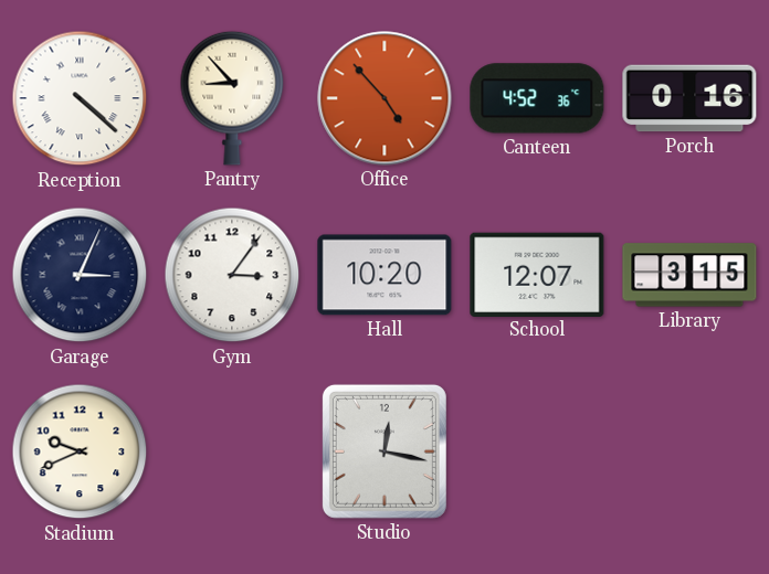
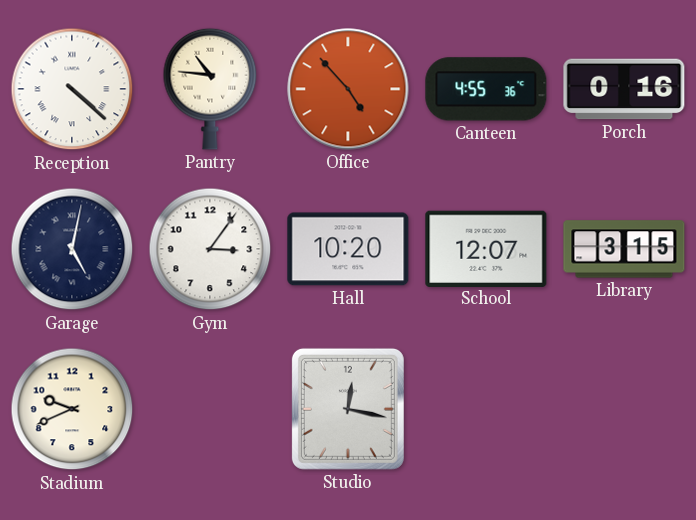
Pantry: 8:53 -> 10:46 (210, 89)
Canteen: 4:52 -> 4:55 (486, 89)
Garage: 3:04 -> 5:02 (72, 249)
